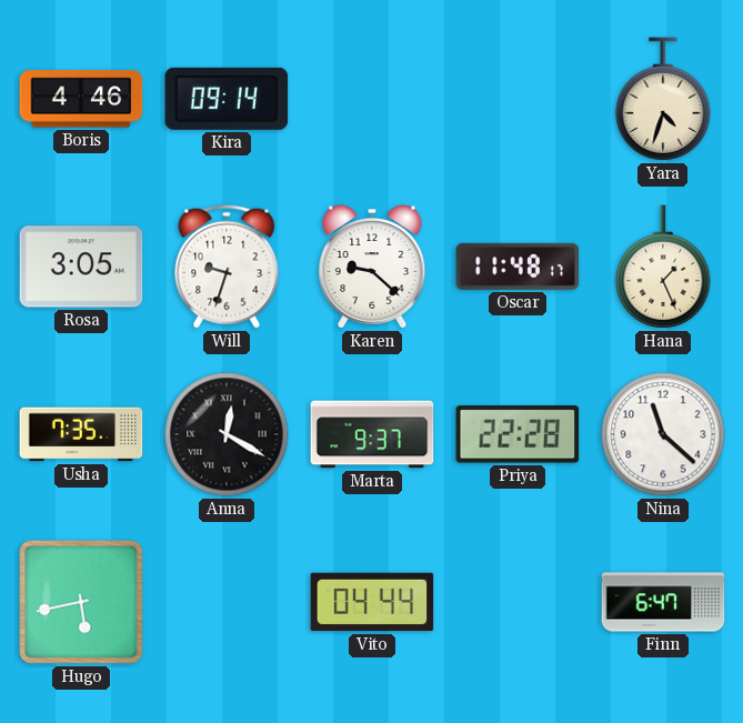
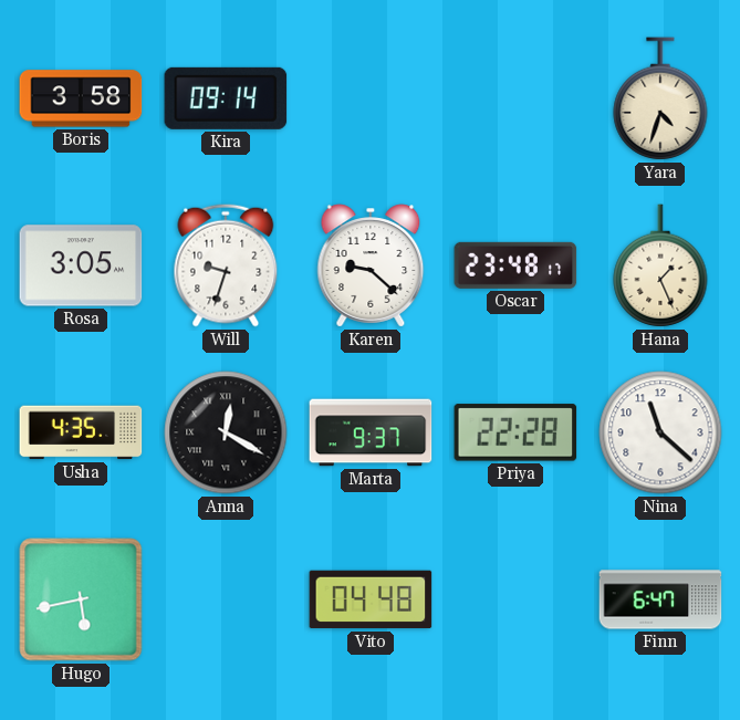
Boris: 4:46 -> 3:58 (81, 98)
Oscar: 11:48 -> 23:48 (515, 265)
Usha: 7:35 -> 4:35 (81, 432)
Vito: 04:44 -> 04:48 (371, 599)
